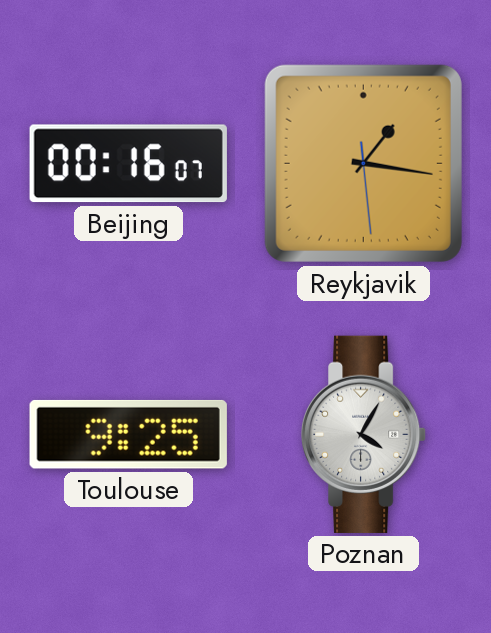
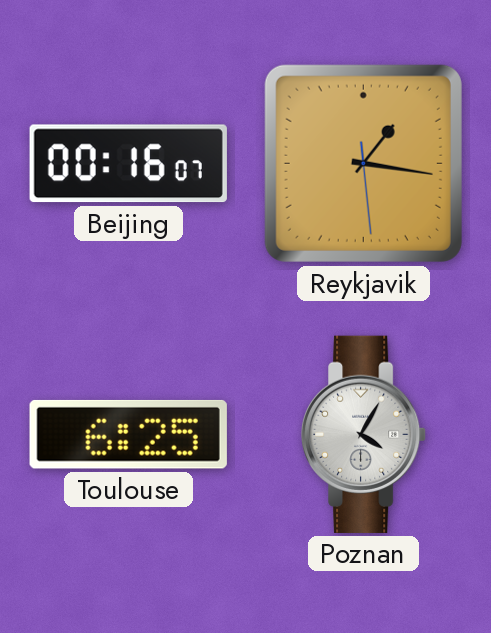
Toulouse: 9:25 -> 6:25 (128, 434)
